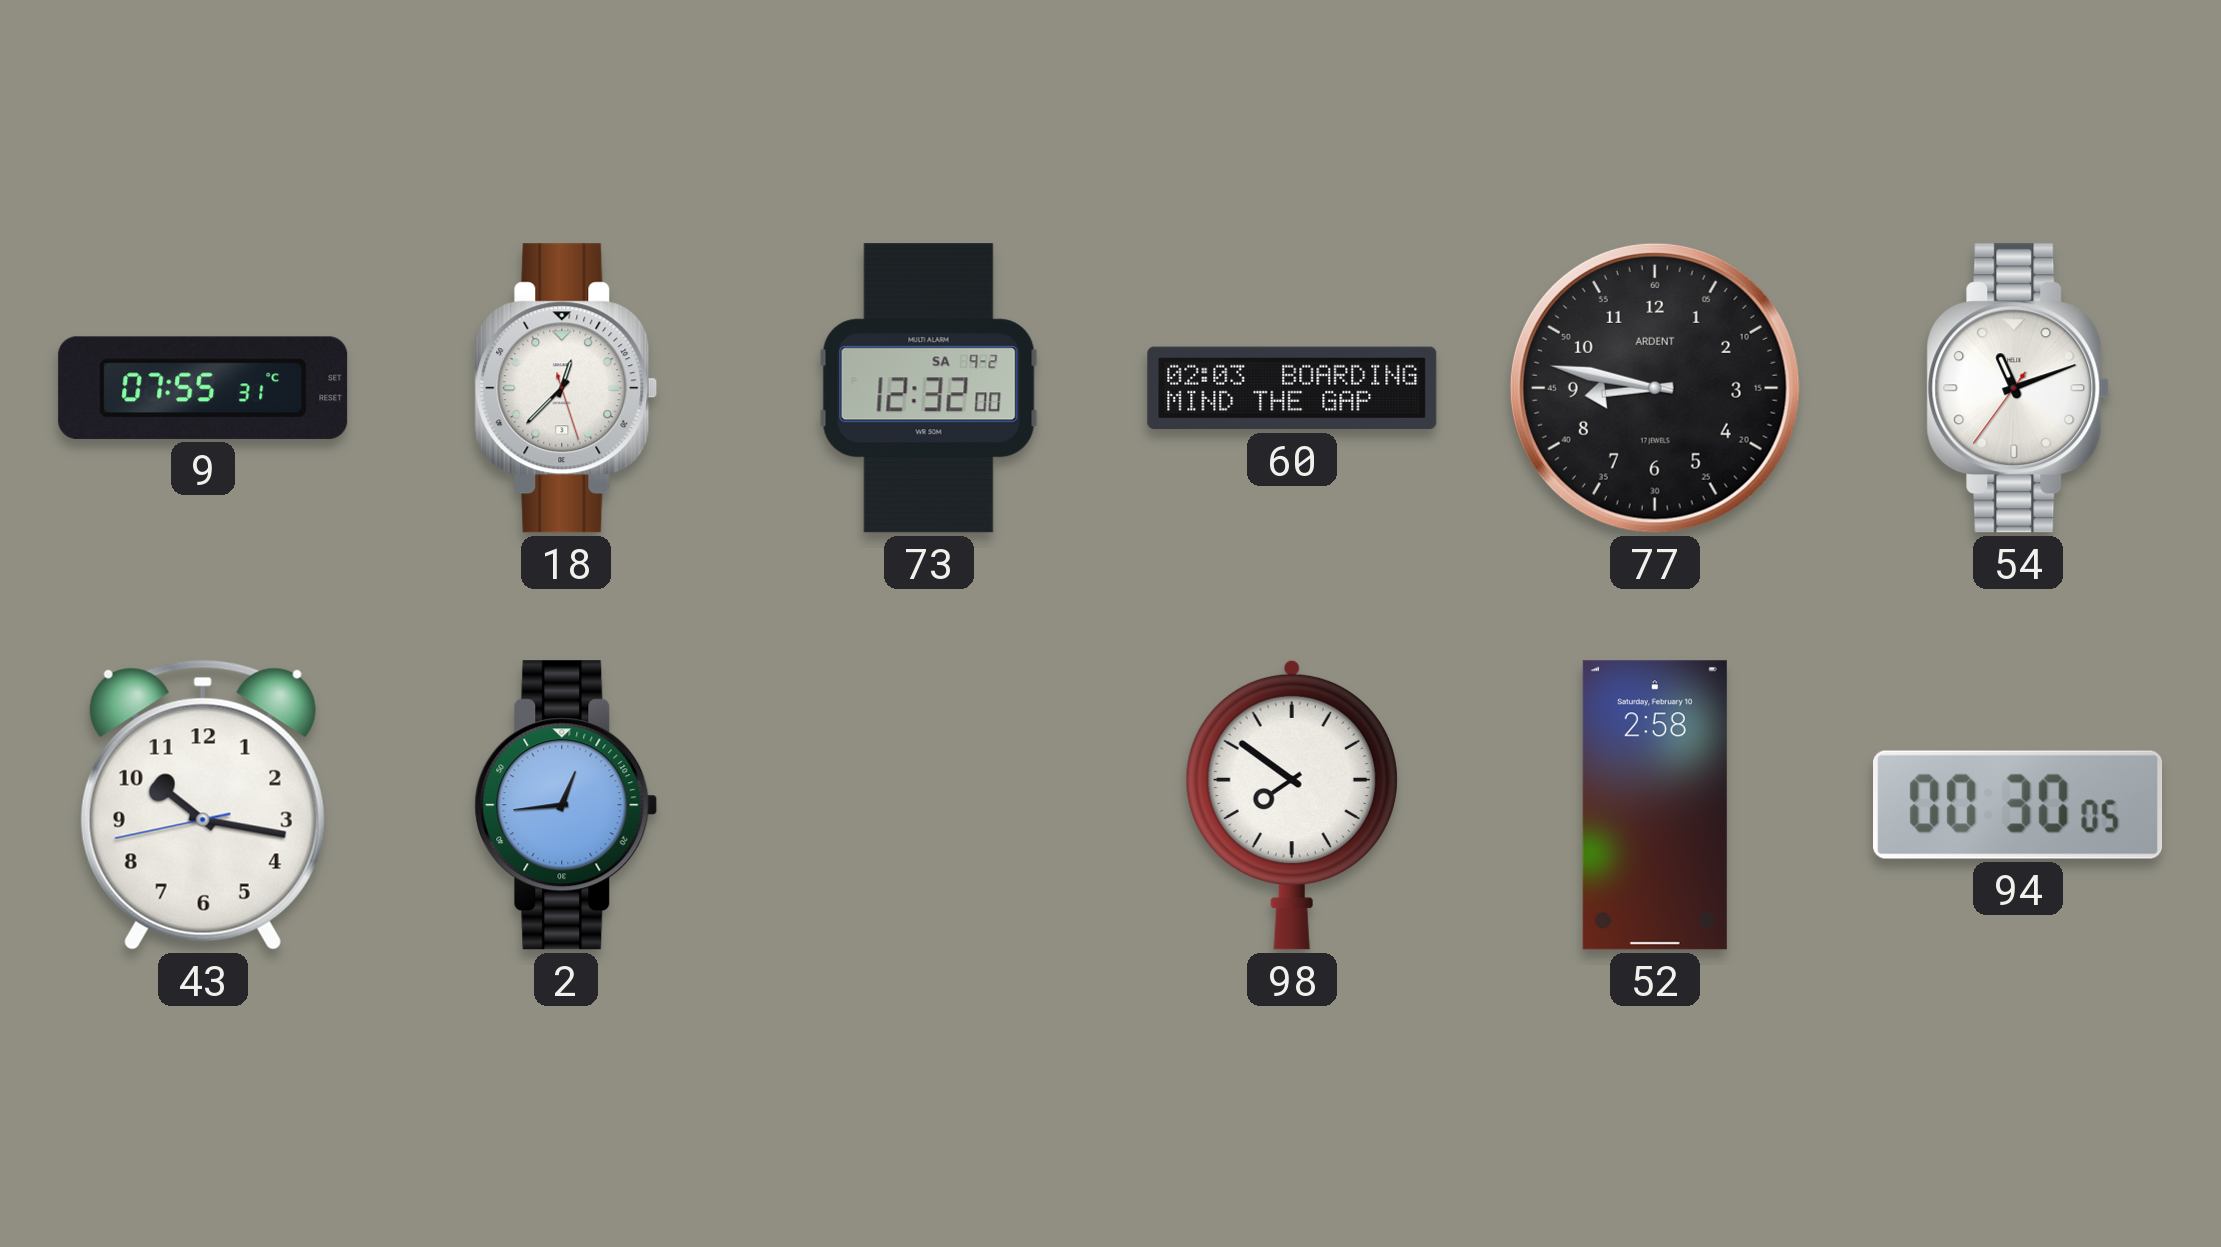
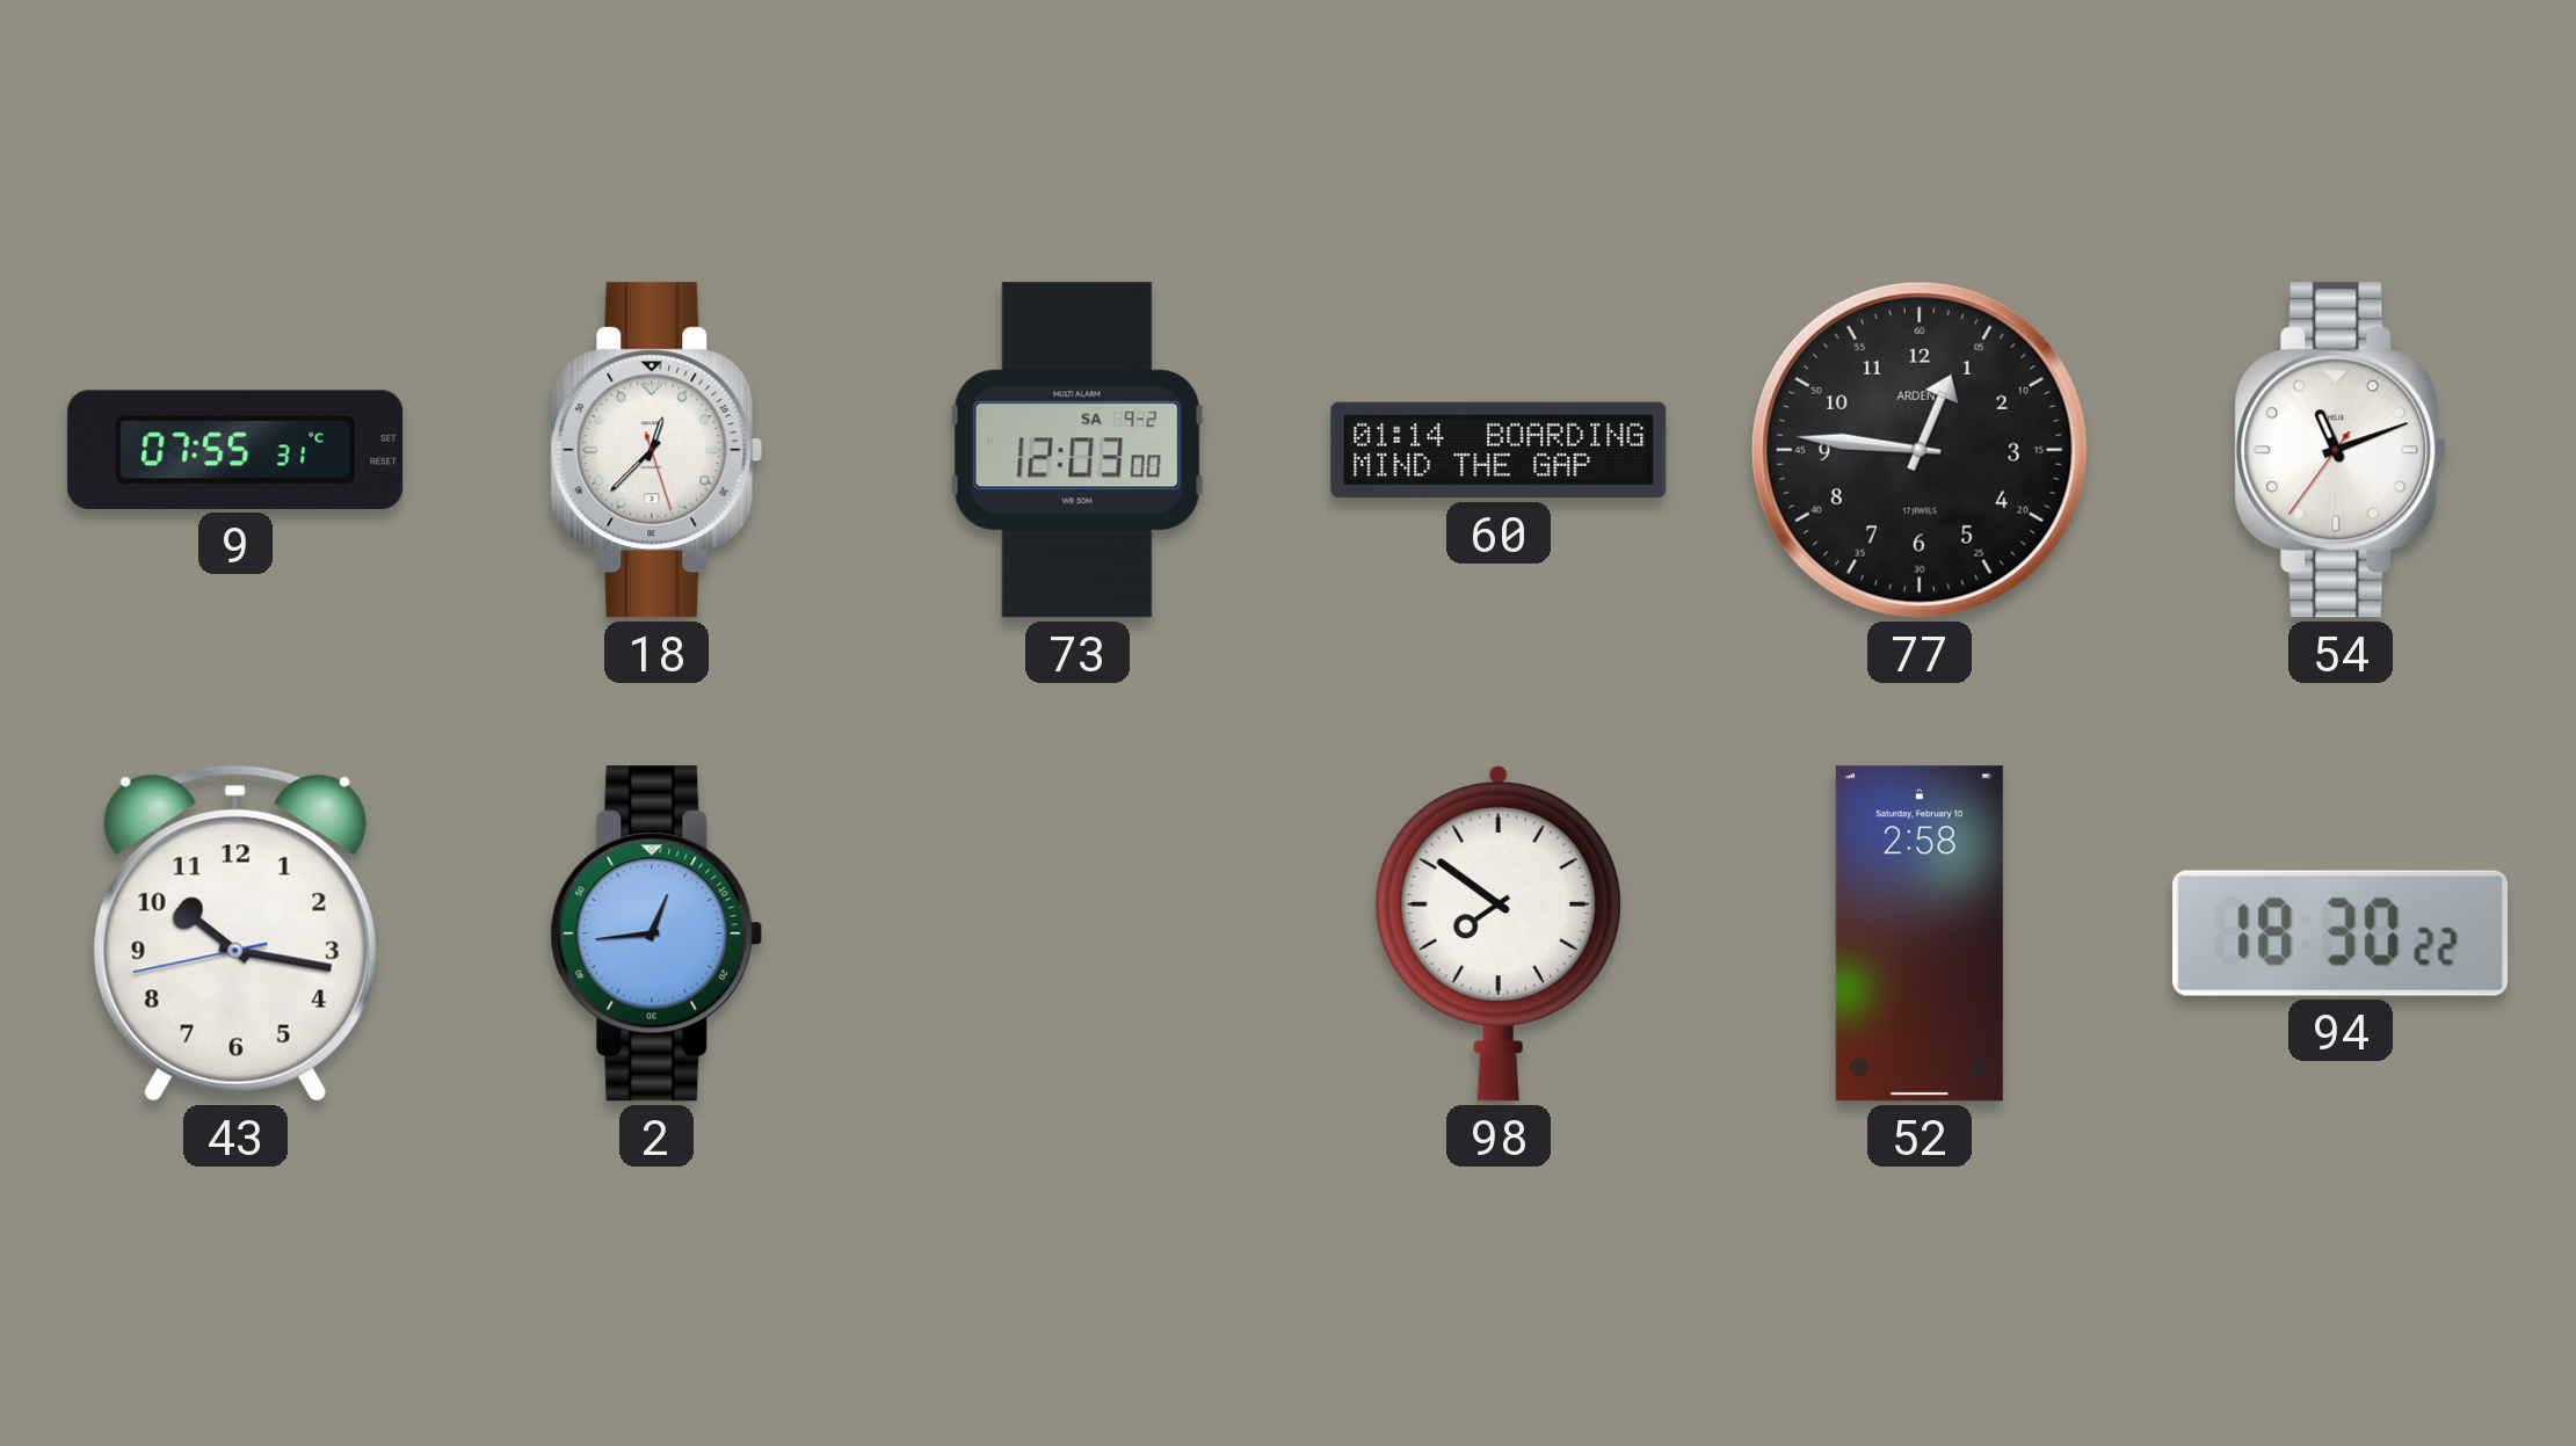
73: 12:32 -> 12:03 (1077, 450)
60: 02:03 -> 01:14 (1499, 450)
77: 8:47 -> 12:46 (1920, 450)
94: 00:30 -> 18:30 (2342, 933)
